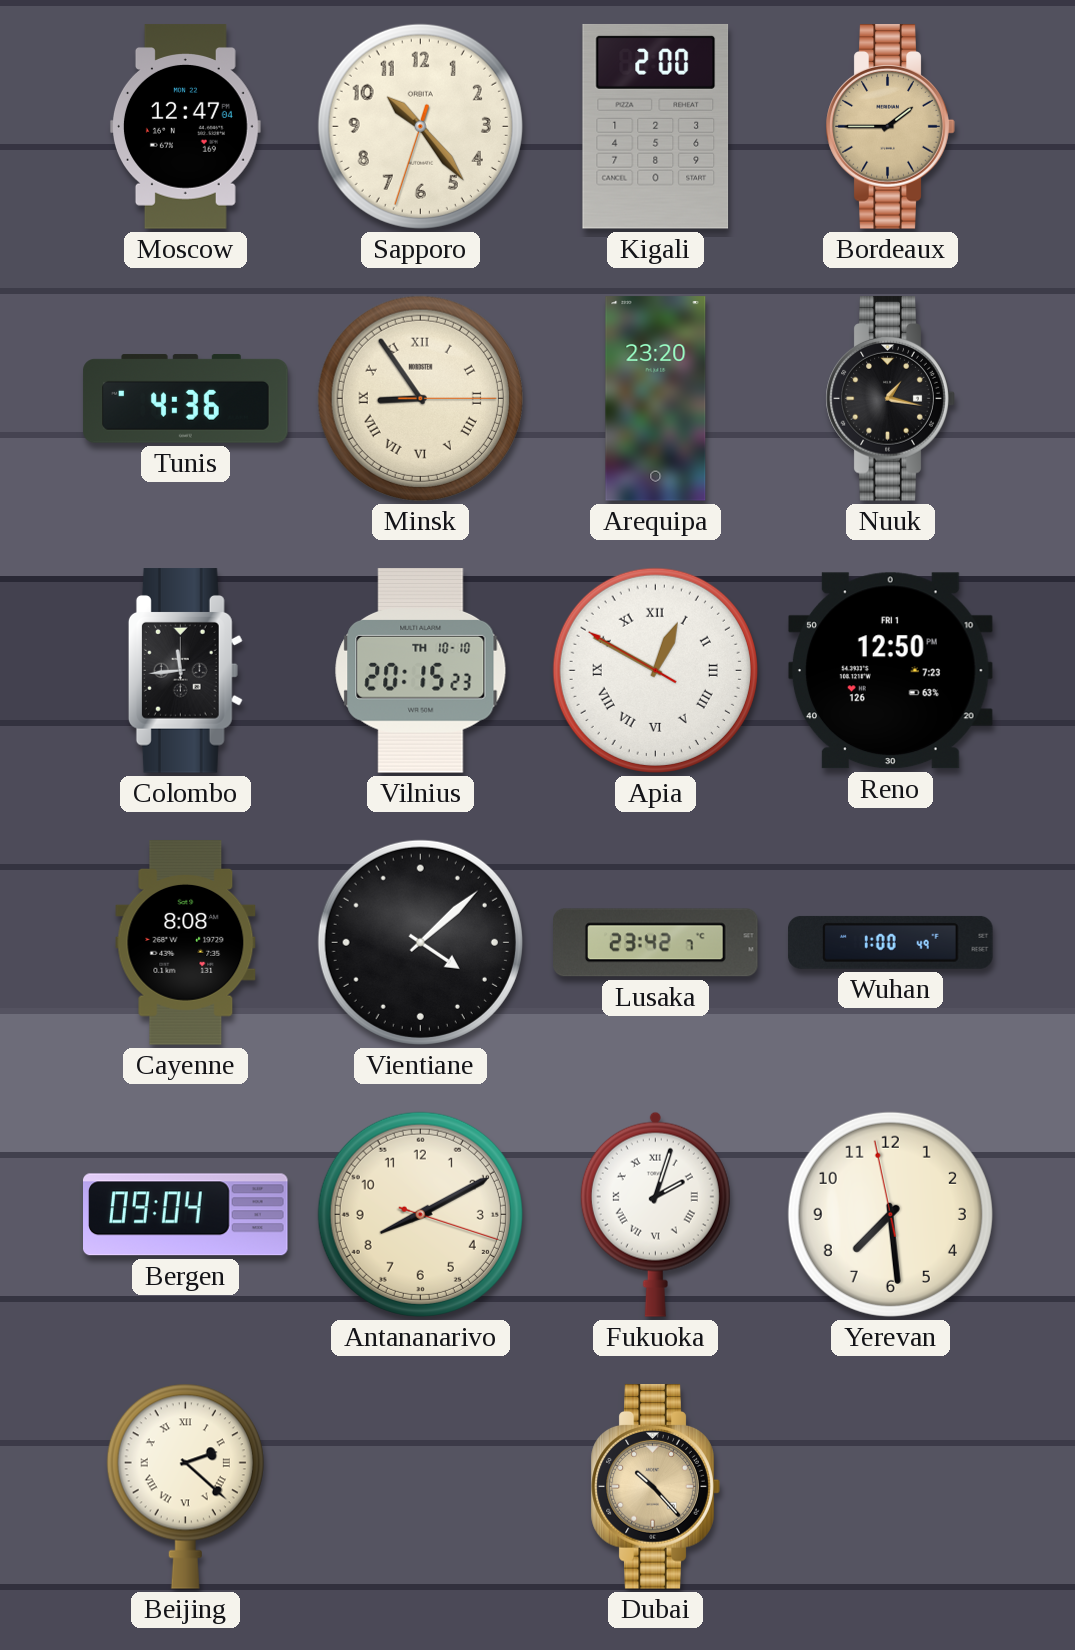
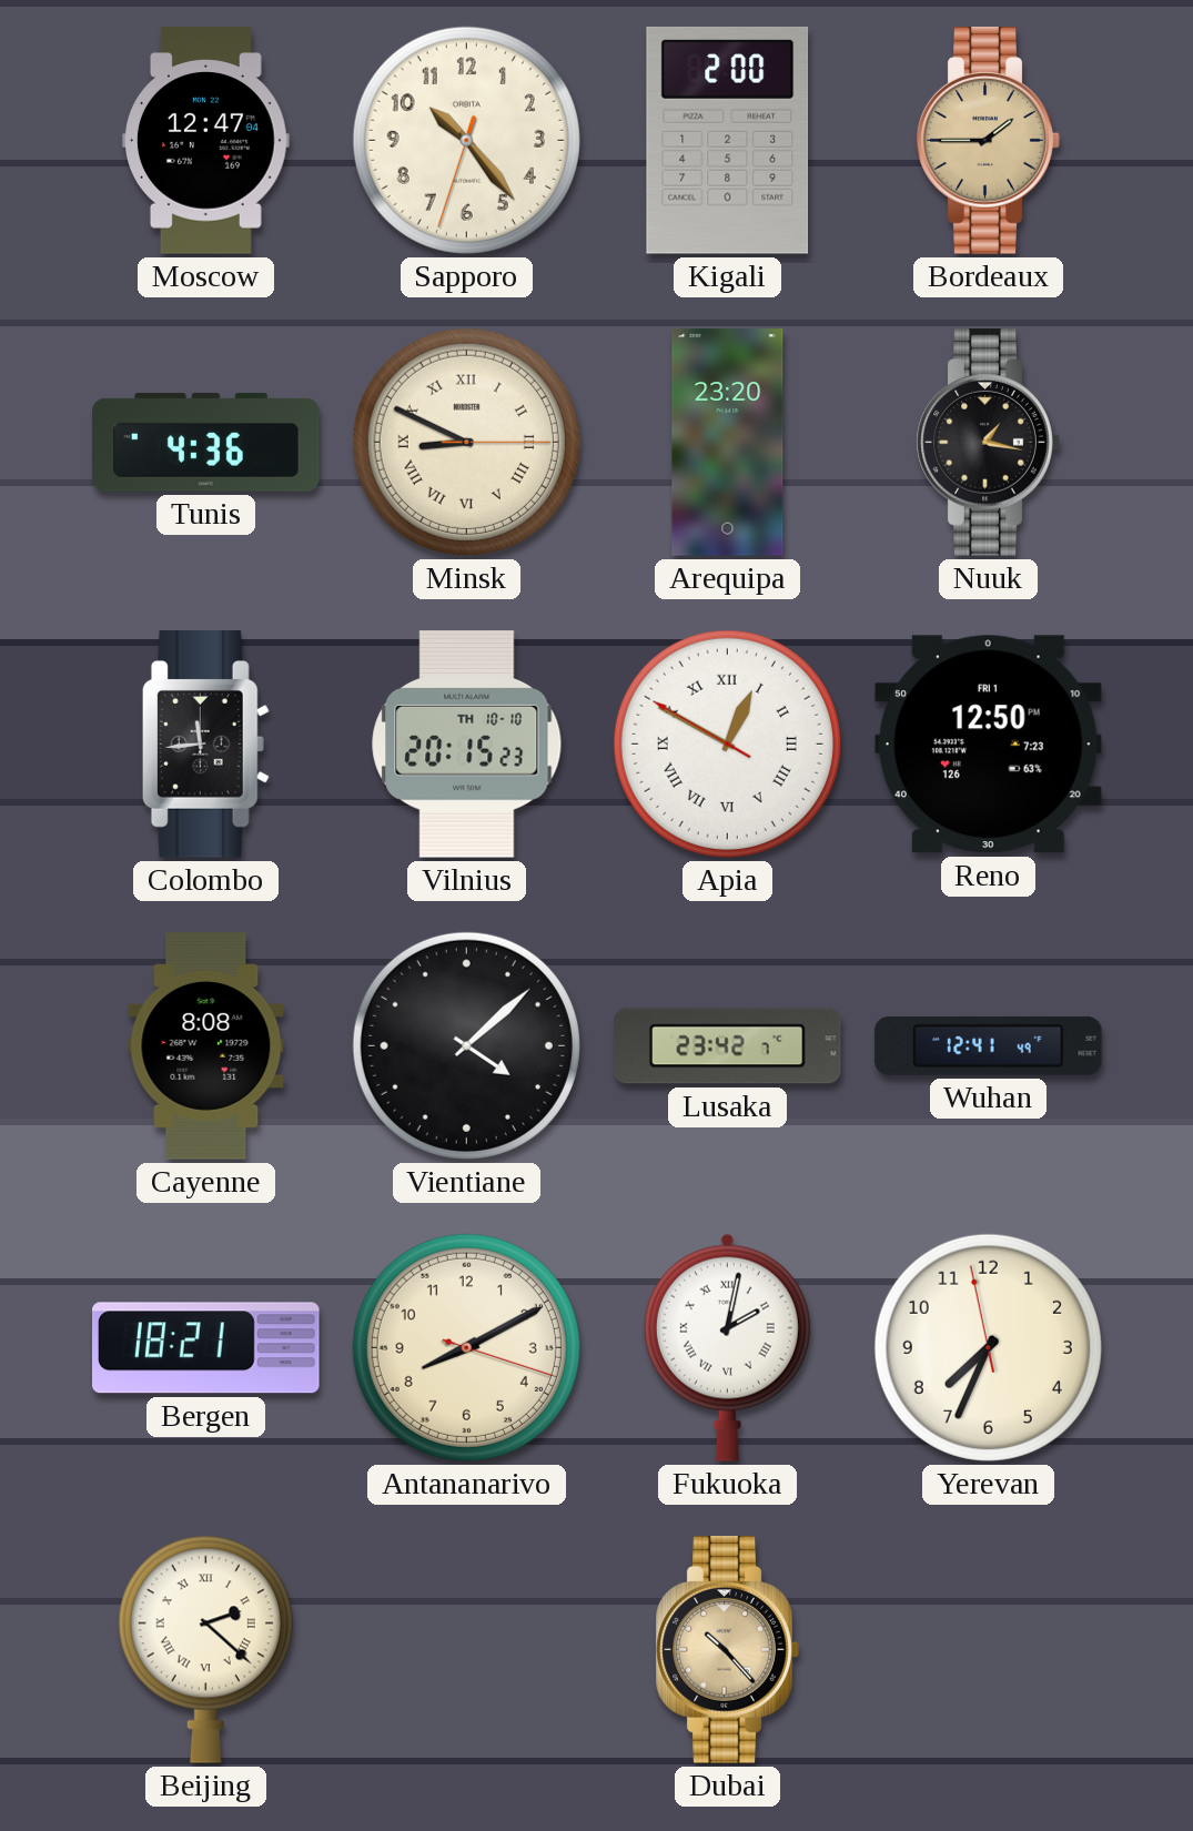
Minsk: 8:54 -> 8:49 (466, 442)
Wuhan: 1:00 -> 12:41 (989, 1045)
Bergen: 09:04 -> 18:21 (206, 1348)
Fukuoka: 2:03 -> 2:02 (727, 1347)
Yerevan: 7:28 -> 7:33 (988, 1347)
